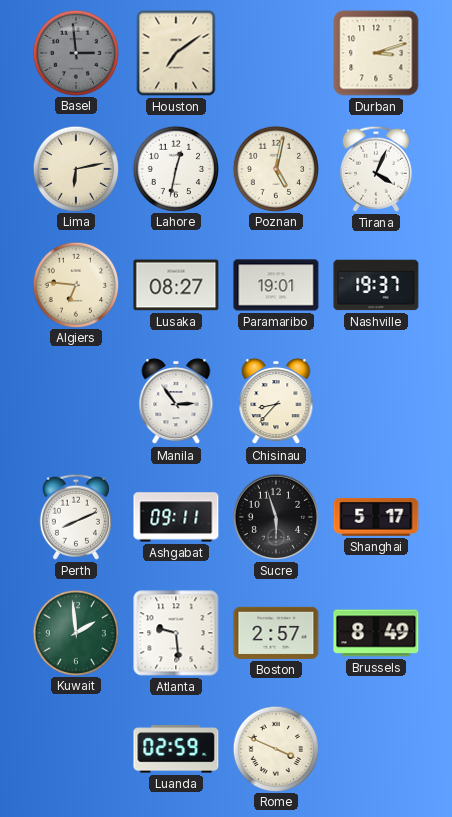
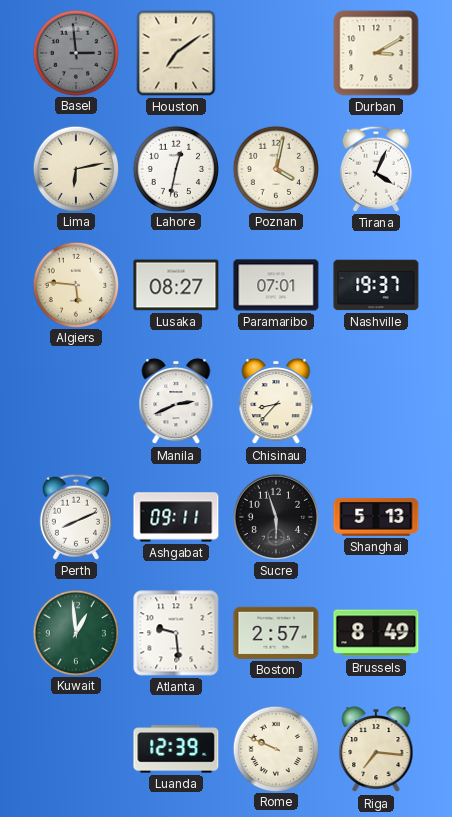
Durban: 3:12 -> 3:10 (376, 53)
Poznan: 5:02 -> 4:02 (275, 168)
Algiers: 6:46 -> 5:46 (75, 284)
Paramaribo: 19:01 -> 07:01 (276, 285)
Manila: 2:54 -> 2:41 (176, 401)
Shanghai: 5:17 -> 5:13 (376, 517)
Kuwait: 1:59 -> 12:59 (75, 632)
Luanda: 02:59 -> 12:39 (176, 749)
Rome: 3:49 -> 9:49 (275, 748)
Riga: none -> 7:16 (376, 749)
